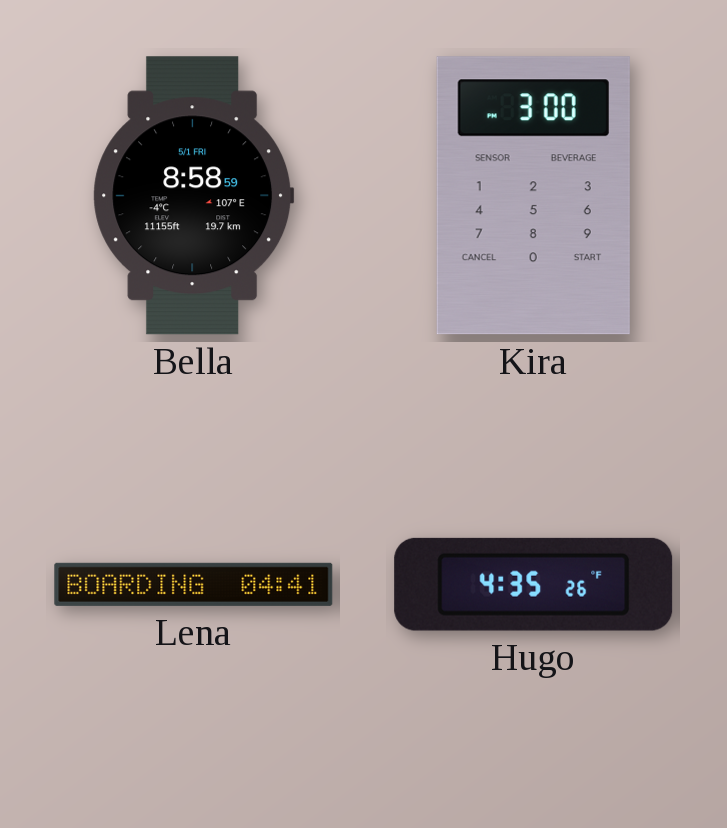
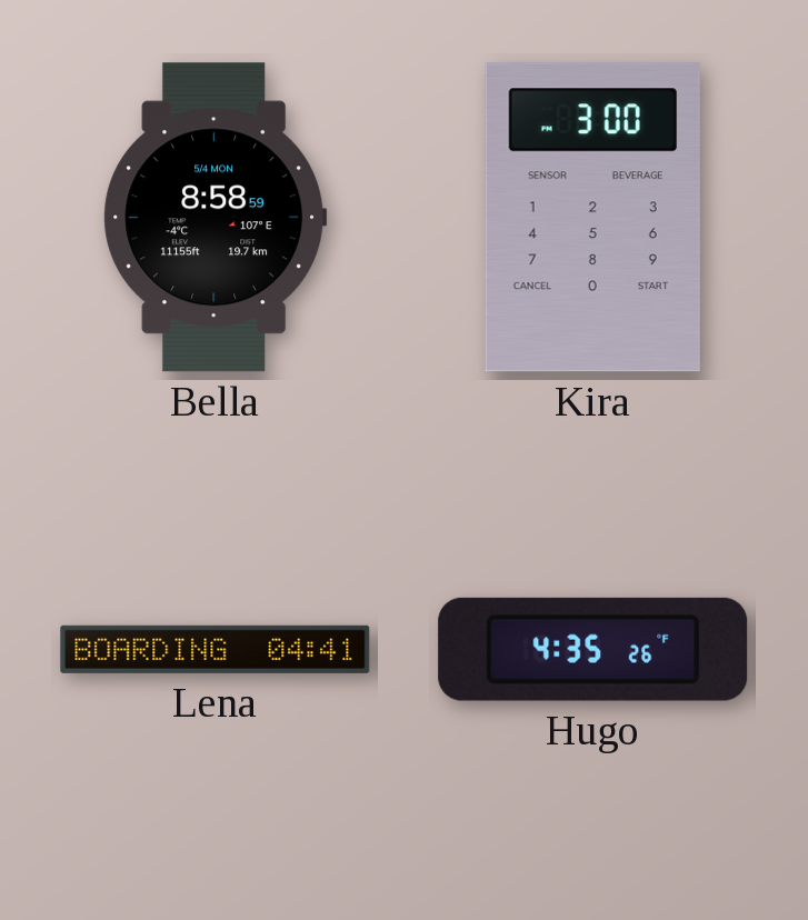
Bella date: 5/1 FRI -> 5/4 MON (216, 218)
